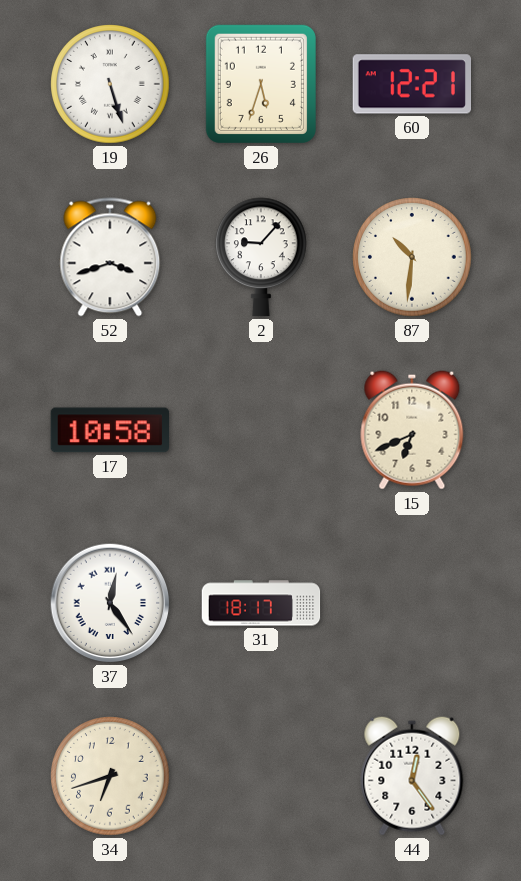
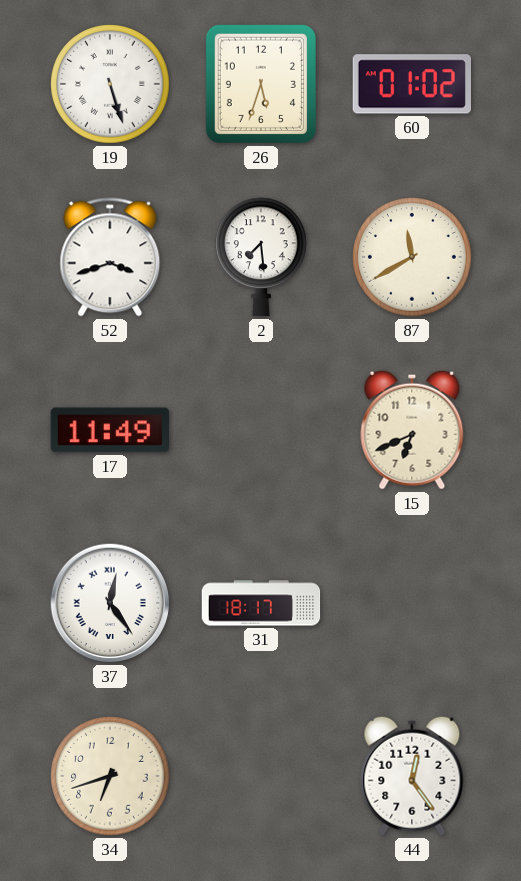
60: 12:21 -> 01:02 (411, 84)
2: 9:07 -> 7:29 (262, 257)
87: 10:31 -> 11:40 (412, 257)
17: 10:58 -> 11:49 (110, 430)
